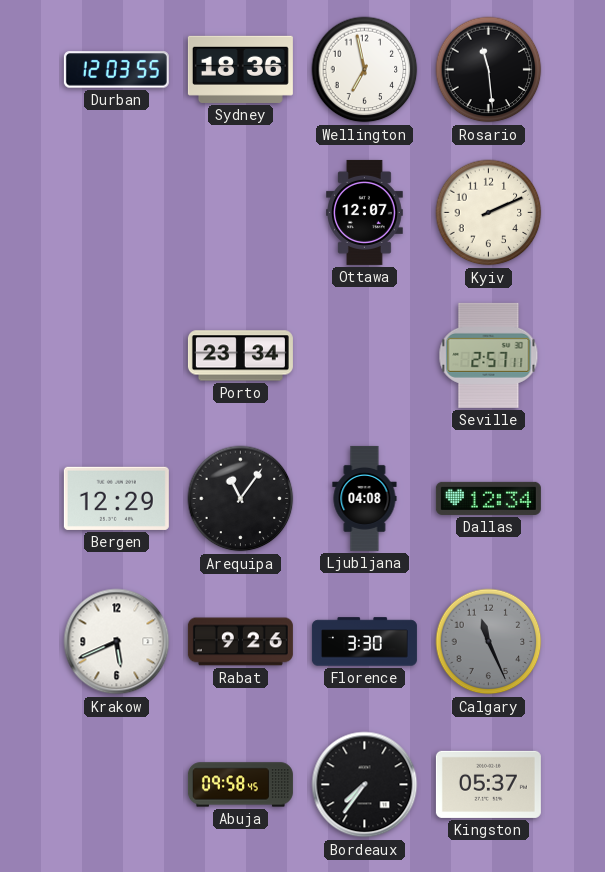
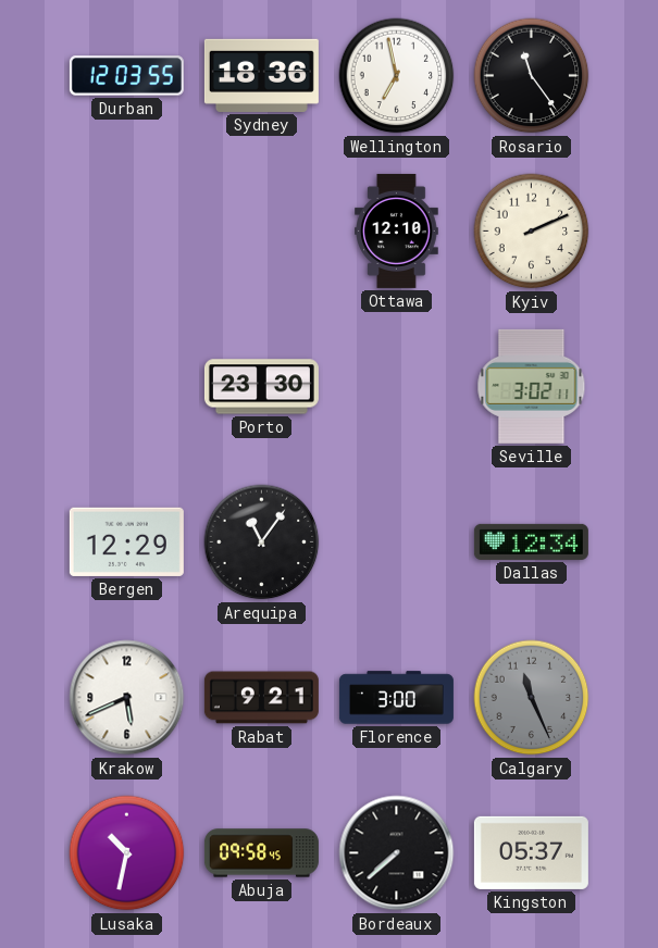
Rosario: 11:29 -> 11:24 (532, 76)
Ottawa: 12:07 -> 12:10 (397, 230)
Porto: 23:34 -> 23:30 (261, 387)
Seville: 2:57 -> 3:02 (532, 386)
Ljubljana: 04:08 -> none (365, 498)
Rabat: 9:26 -> 9:21 (261, 698)
Florence: 3:30 -> 3:00 (396, 698)
Lusaka: none -> 10:32 (127, 853)
Bordeaux: 7:36 -> 7:38 (397, 853)
